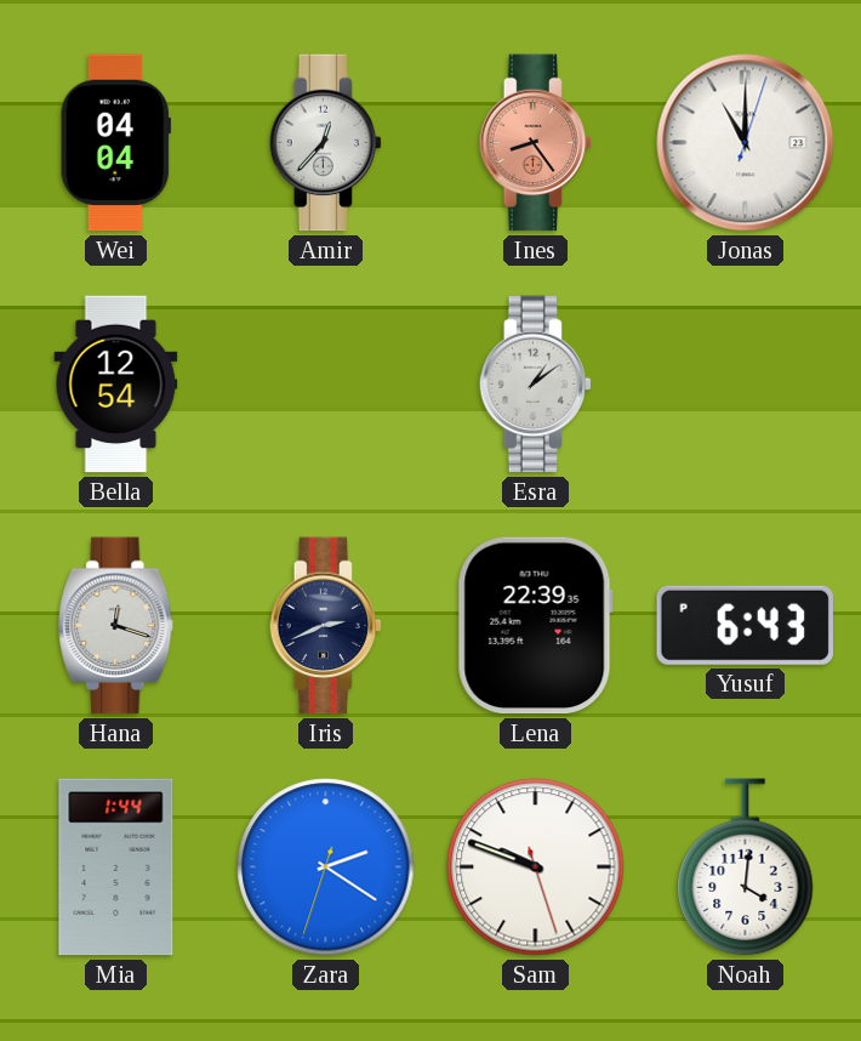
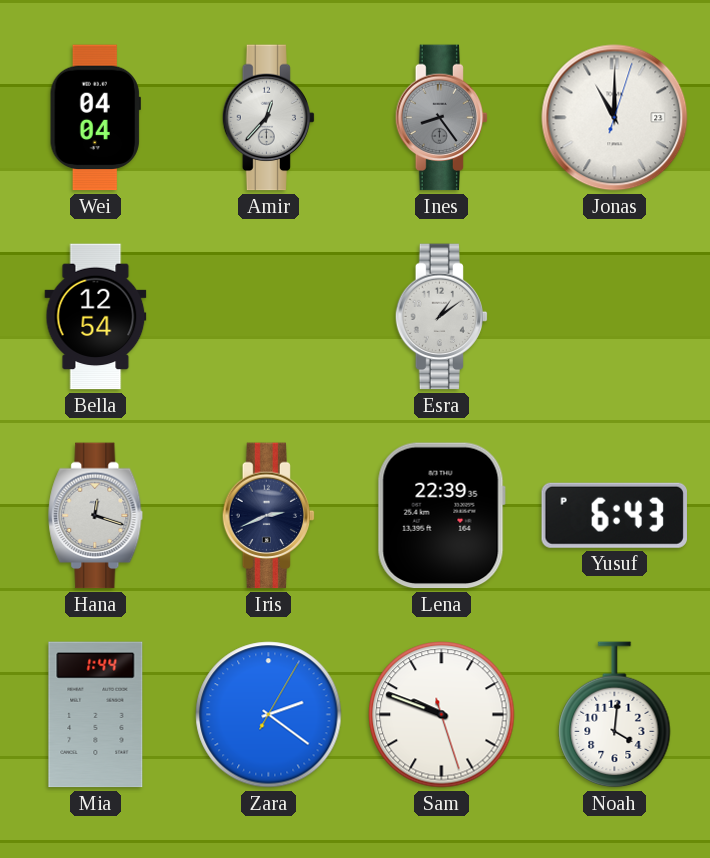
Ines dial: salmon -> grey (442, 118)
Zara: 2:20 -> 2:21 (269, 715)
